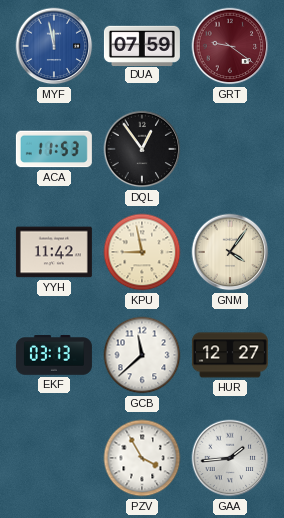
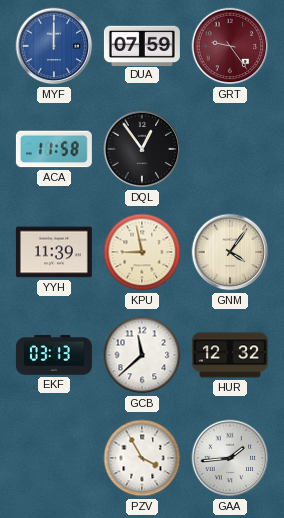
MYF: 11:58 -> 12:00 (54, 46)
GRT: 9:21 -> 9:24 (230, 46)
ACA: 11:53 -> 11:58 (54, 149)
YYH: 11:42 -> 11:39 (54, 252)
HUR: 12:27 -> 12:32 (230, 355)
